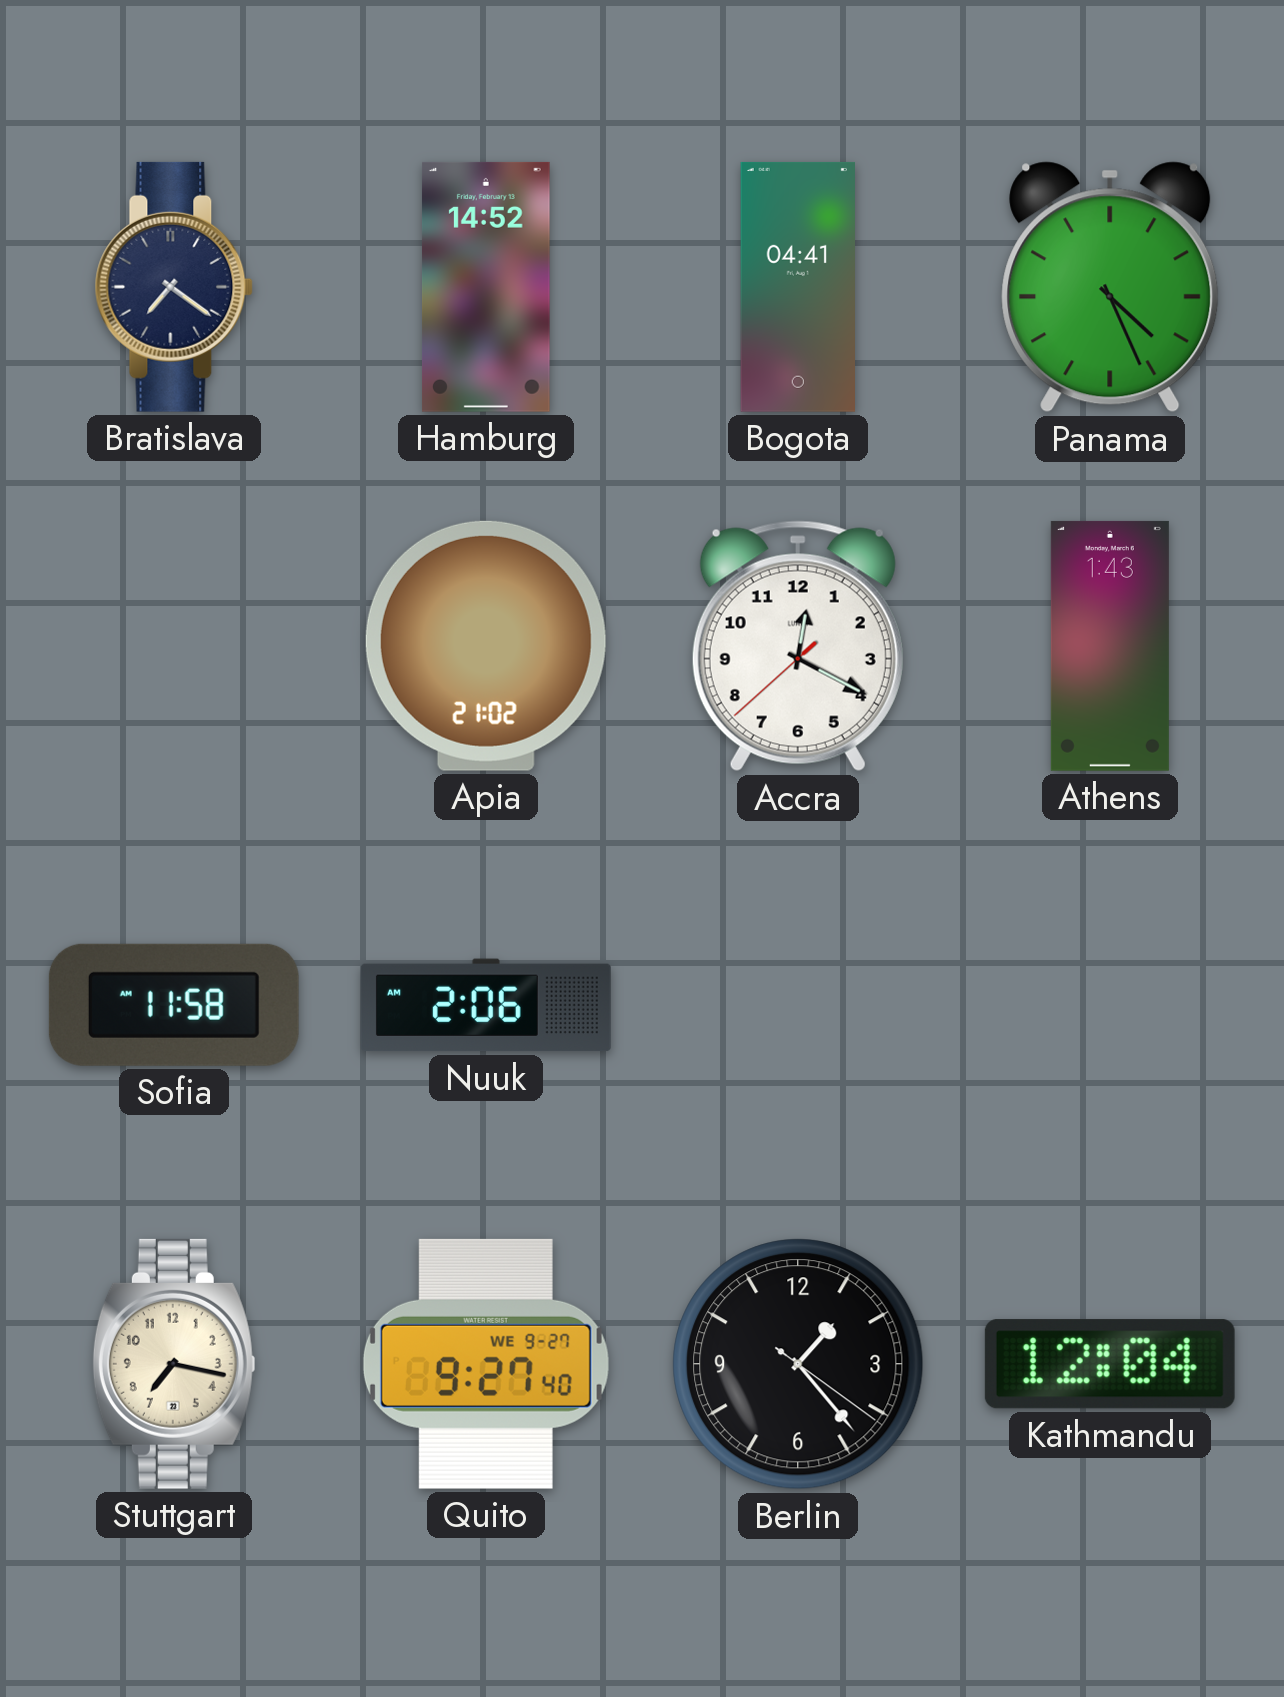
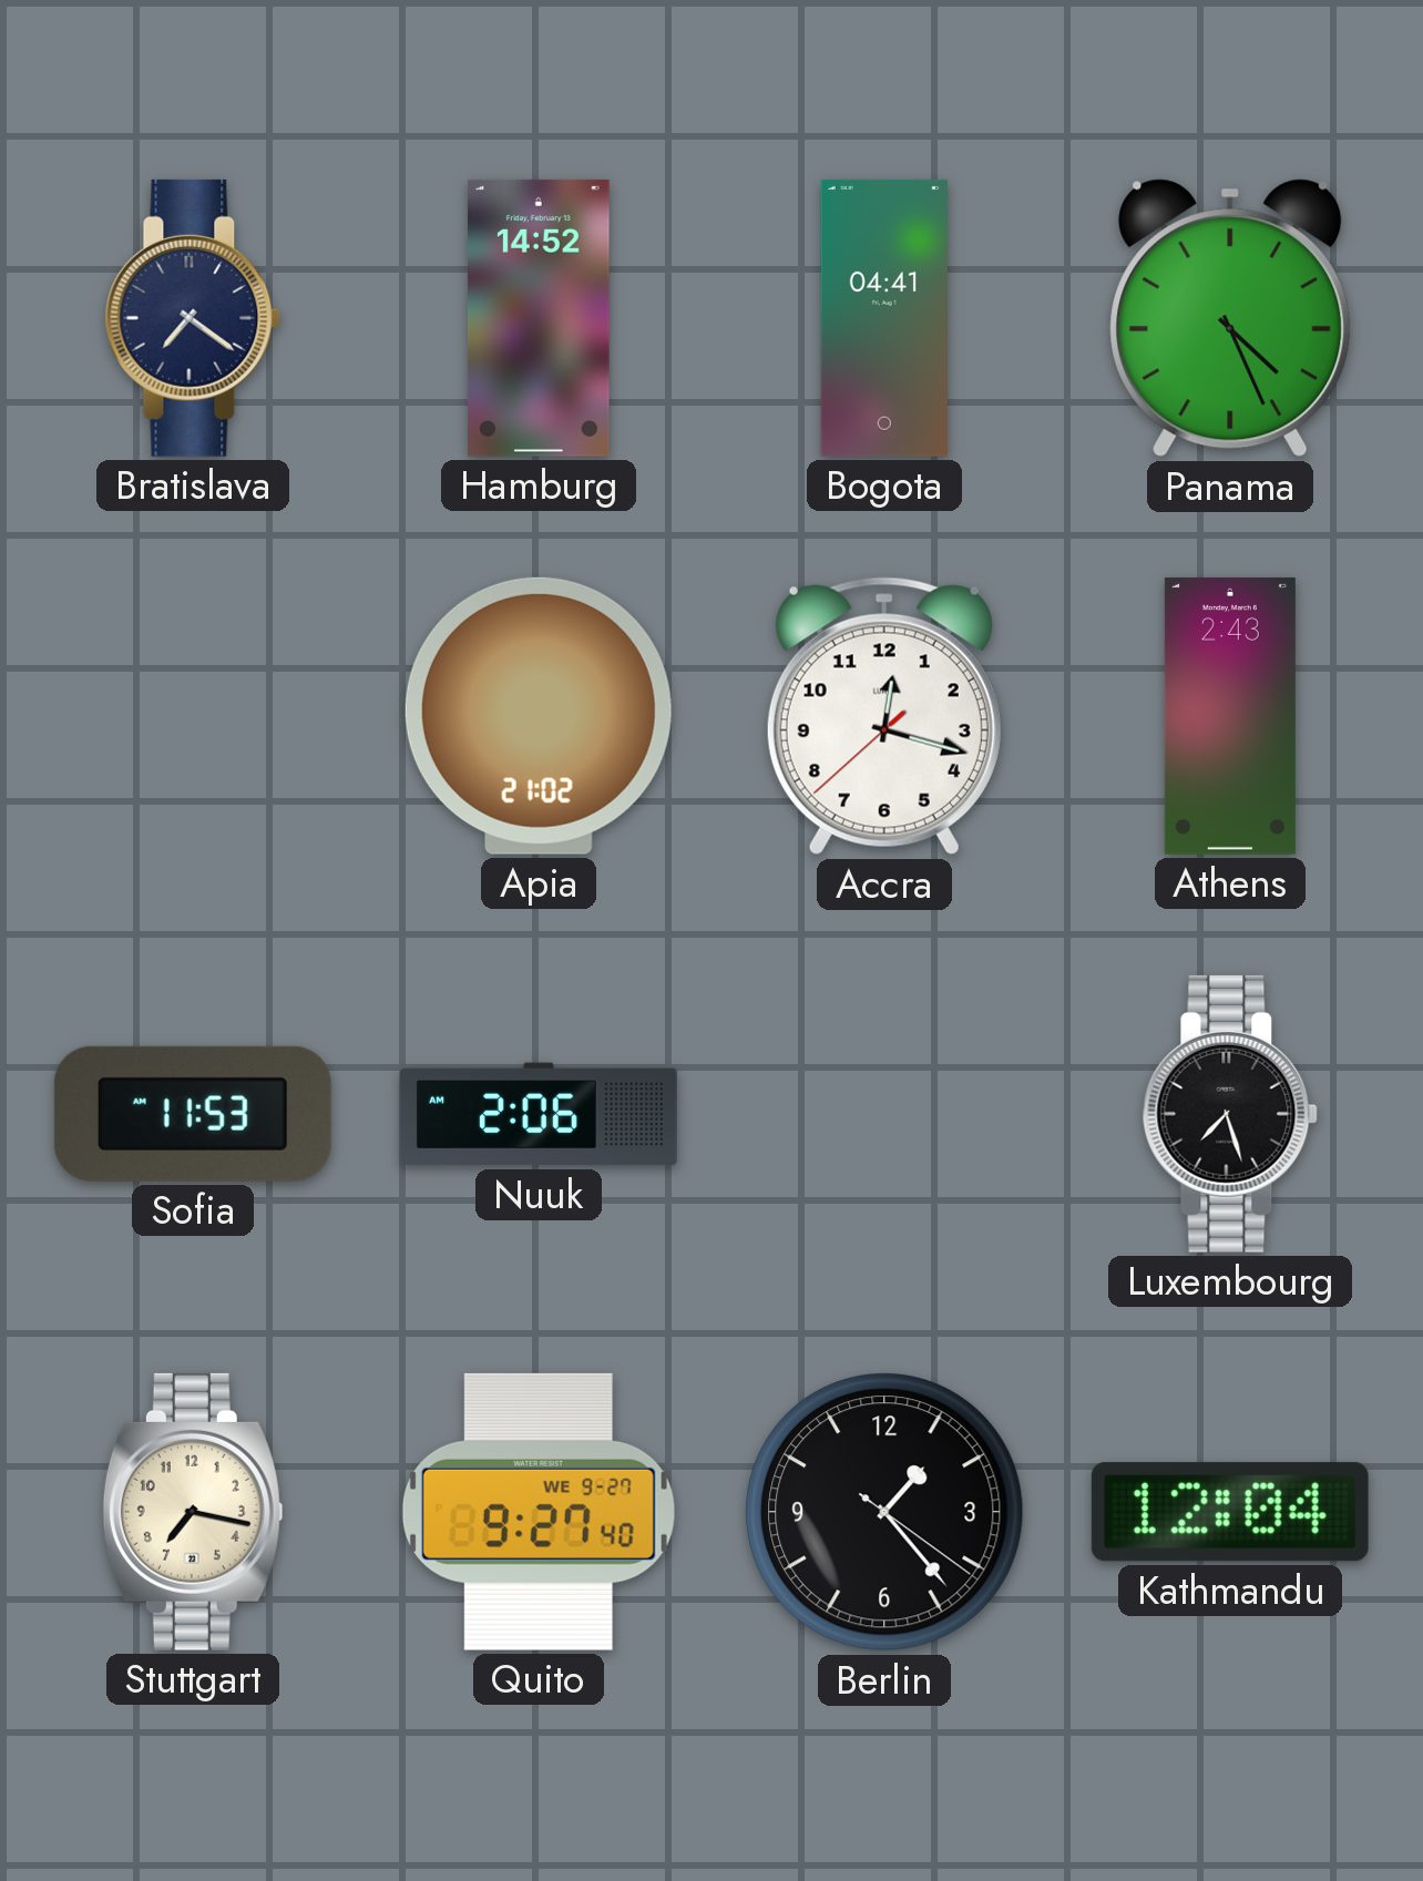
Accra: 12:19 -> 12:17 (884, 716)
Athens: 1:43 -> 2:43 (1230, 716)
Sofia: 11:58 -> 11:53 (193, 1114)
Luxembourg: none -> 7:27 (1230, 1114)
